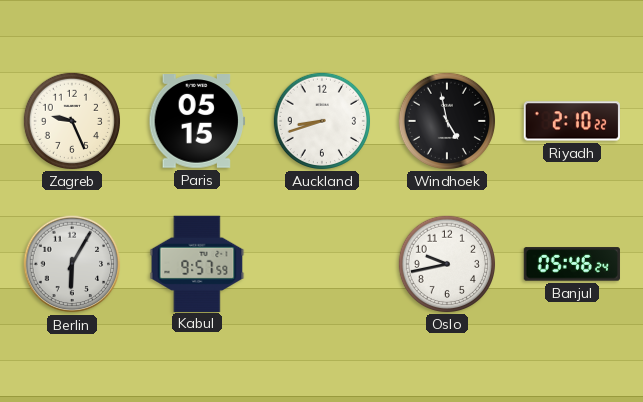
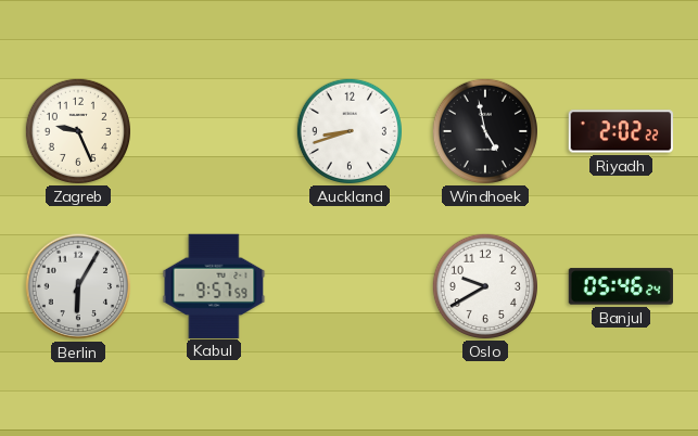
Paris: 05:15 -> none (196, 121)
Riyadh: 2:10 -> 2:02 (620, 131)
Oslo: 9:43 -> 9:40 (484, 285)
